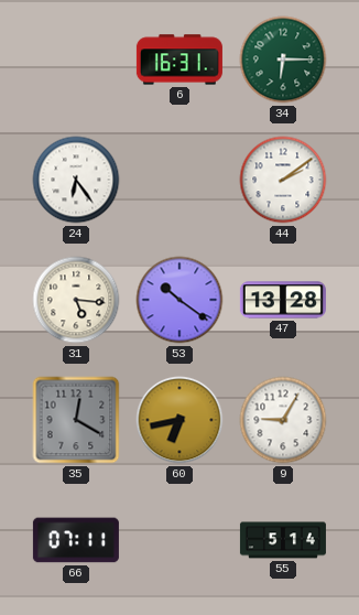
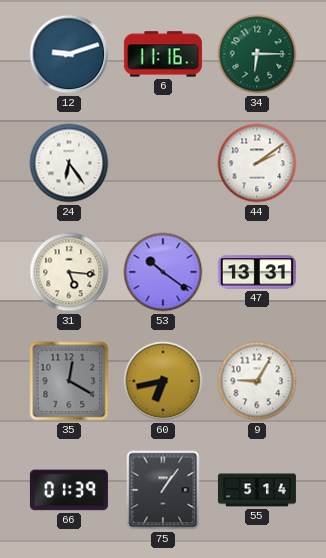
12: none -> 9:12 (69, 54)
6: 16:31 -> 11:16 (163, 54)
47: 13:28 -> 13:31 (257, 272)
66: 07:11 -> 01:39 (69, 490)
75: none -> 1:06 (163, 490)
